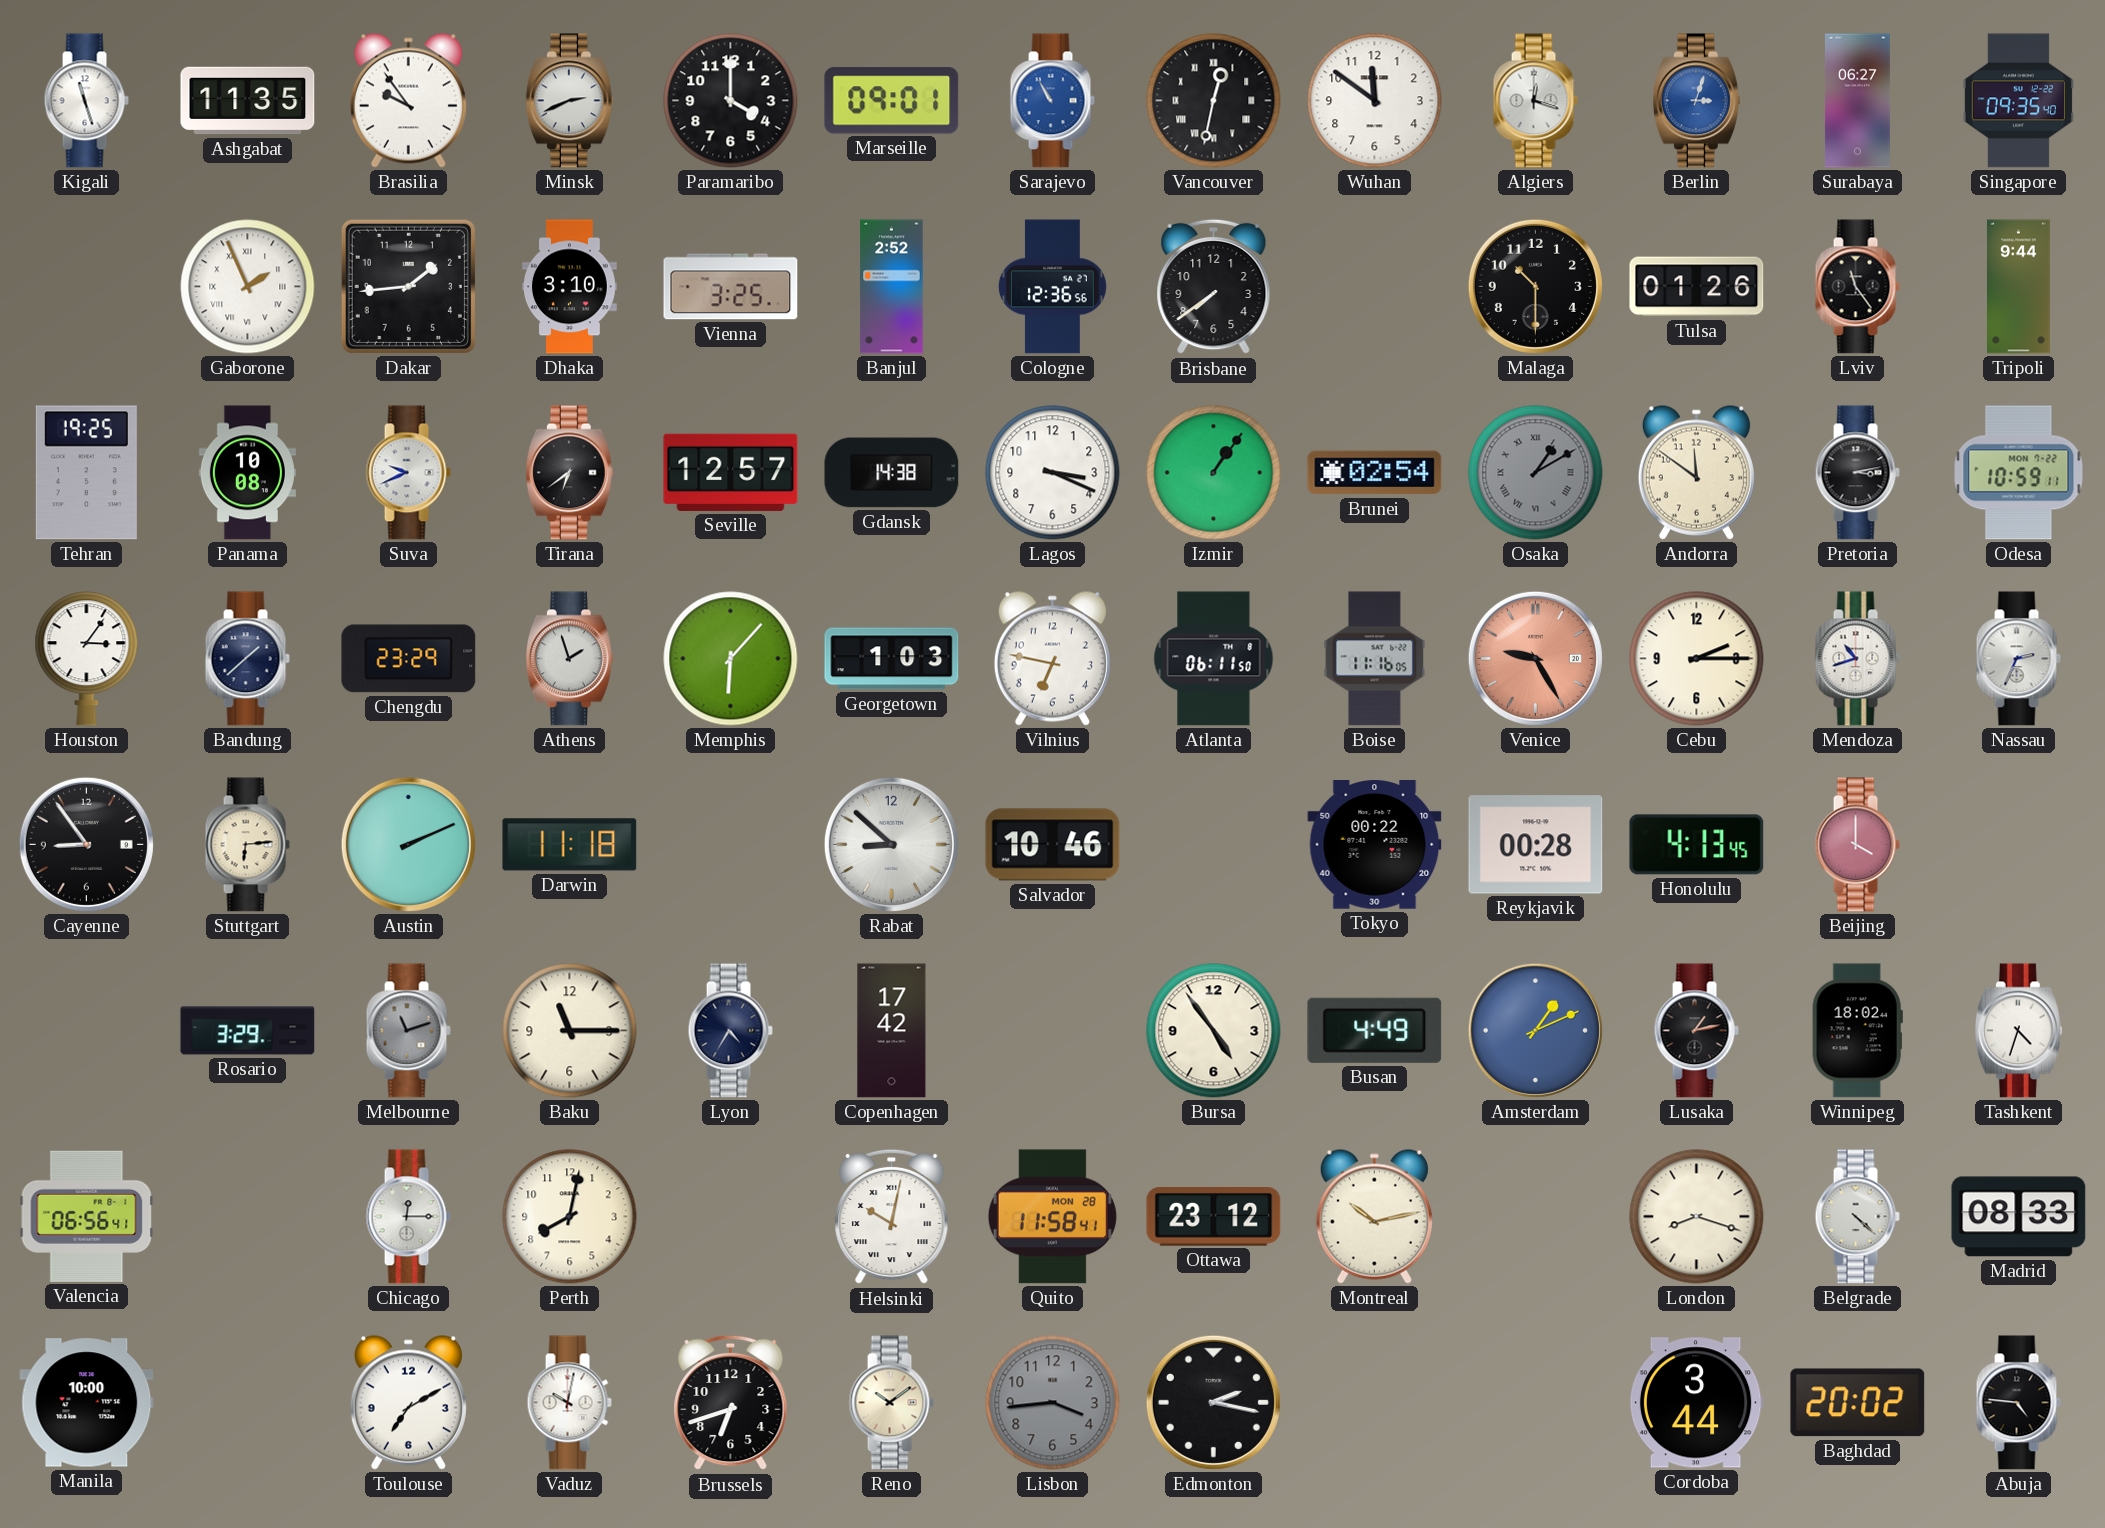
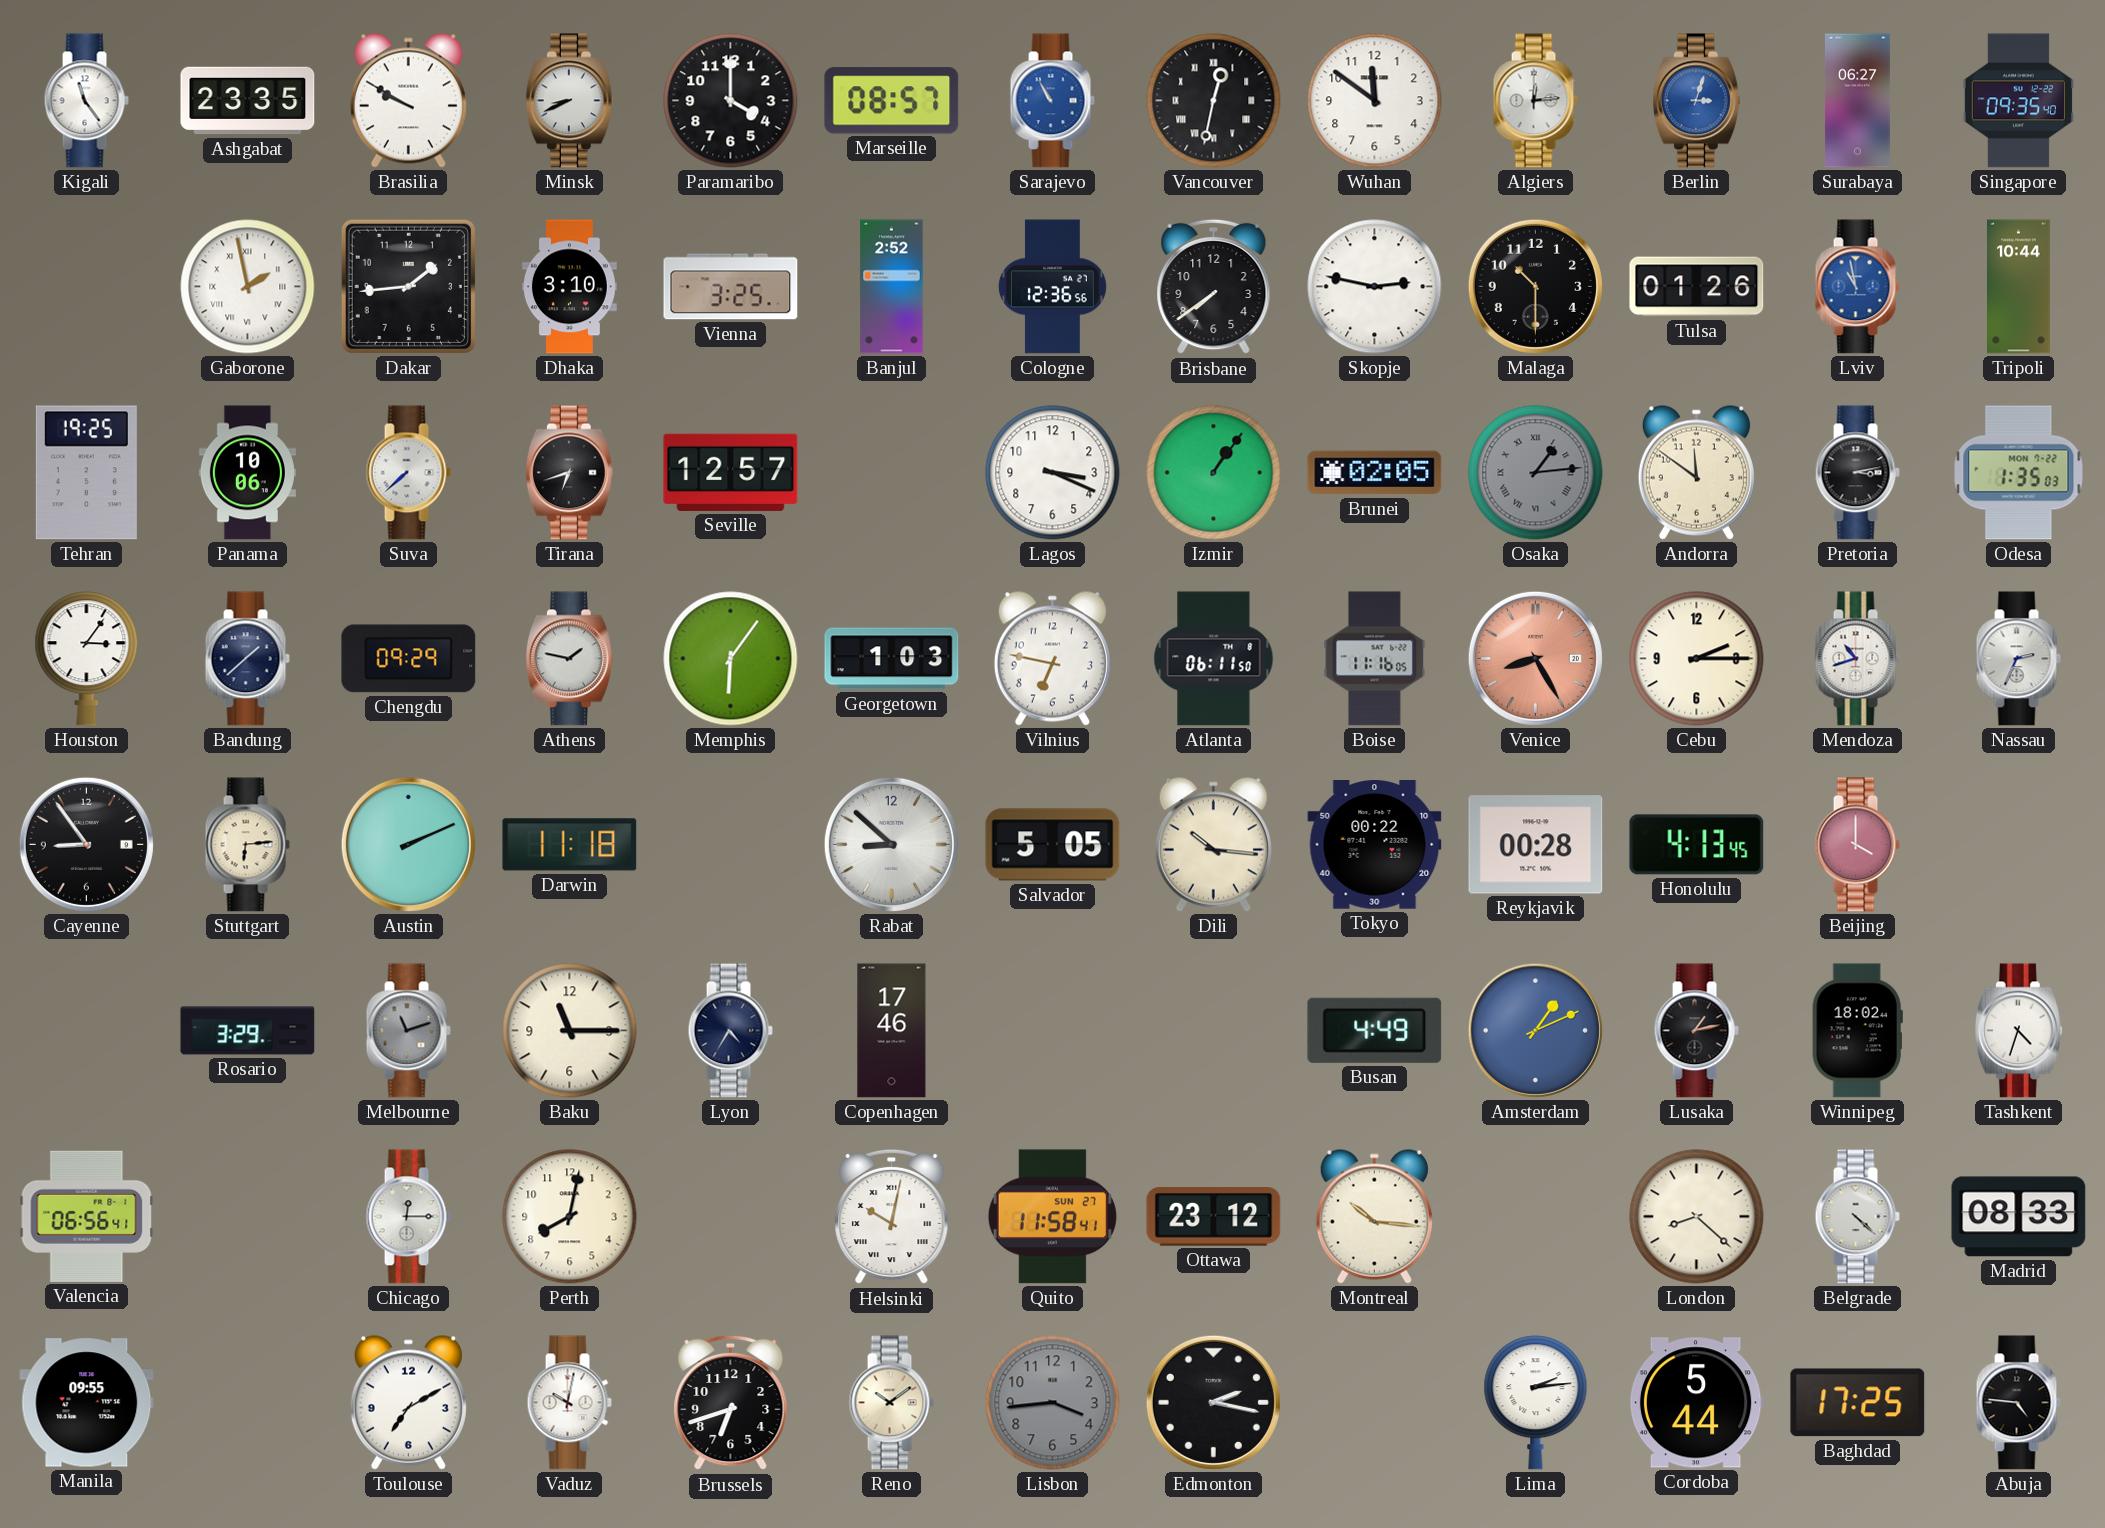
Kigali: 11:27 -> 11:24 (86, 101)
Ashgabat: 11:35 -> 23:35 (248, 101)
Brasilia: 9:54 -> 9:50 (408, 100)
Minsk: 2:41 -> 8:41 (569, 101)
Marseille: 09:01 -> 08:57 (892, 101)
Algiers: 12:18 -> 12:14 (1535, 101)
Gaborone: 1:56 -> 1:58 (248, 287)
Skopje: none -> 2:47 (1375, 287)
Lviv: 11:24 -> 10:58 (1857, 287)
Lviv dial: black -> blue (1857, 287)
Tripoli: 9:44 -> 10:44 (2019, 287)
Panama: 10:08 -> 10:06 (247, 473)
Suva: 9:41 -> 7:38 (408, 473)
Tirana: 6:39 -> 6:42 (569, 473)
Gdansk: 14:38 -> none (892, 473)
Brunei: 02:54 -> 02:05 (1375, 473)
Osaka: 1:10 -> 1:14 (1536, 473)
Odesa: 10:59 -> 1:35 (2019, 473)
Chengdu: 23:29 -> 09:29 (409, 659)
Athens: 1:57 -> 1:47 (569, 659)
Memphis: 6:07 -> 6:06 (731, 659)
Venice: 9:25 -> 8:25 (1535, 658)
Salvador: 10:46 -> 5:05 (1053, 845)
Dili: none -> 10:16 (1213, 844)
Copenhagen: 17:42 -> 17:46 (892, 1031)
Bursa: 4:54 -> none (1214, 1031)
Quito date: MON 28 -> SUN 27 (1052, 1217)
Montreal: 10:13 -> 10:16 (1374, 1216)
London: 8:18 -> 8:22 (1697, 1217)
Manila: 10:00 -> 09:55 (87, 1403)
Lima: none -> 2:14 (1536, 1403)
Cordoba: 3:44 -> 5:44 (1696, 1403)
Baghdad: 20:02 -> 17:25 (1858, 1403)
